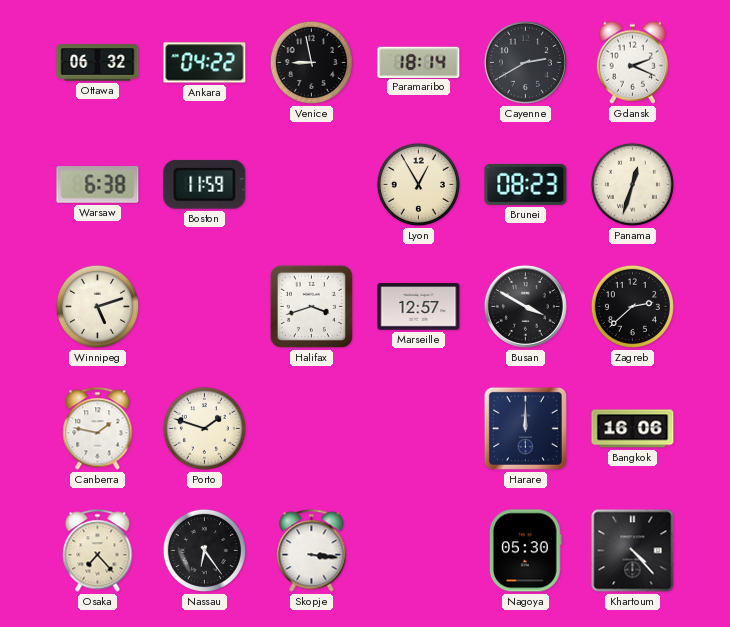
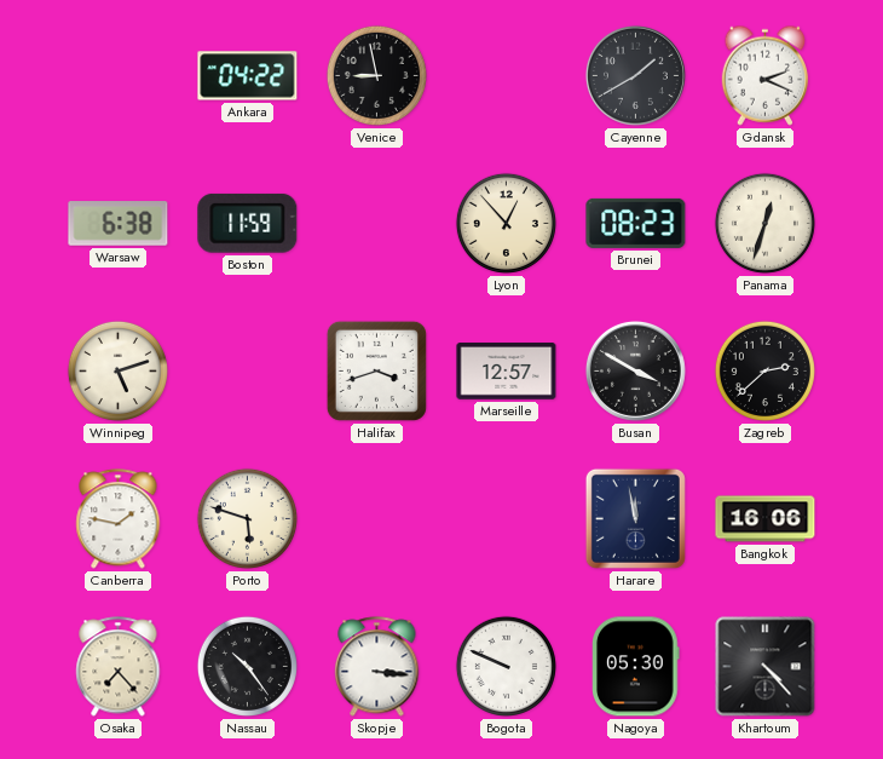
Ottawa: 06:32 -> none (98, 63)
Paramaribo: 18:14 -> none (419, 62)
Cayenne: 2:40 -> 1:40 (635, 75)
Lyon: 12:55 -> 12:53 (506, 223)
Porto: 1:48 -> 5:48 (247, 518)
Harare: 12:00 -> 11:58 (635, 518)
Nassau: 6:24 -> 10:24 (247, 666)
Bogota: none -> 9:49 (506, 666)
